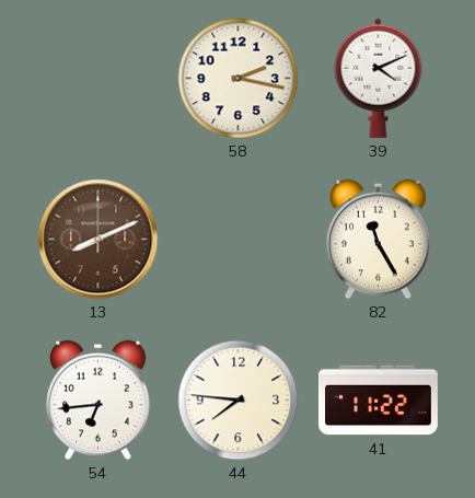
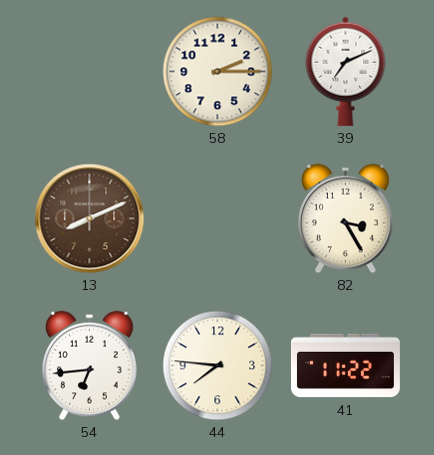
58: 2:17 -> 2:15 (218, 72)
39: 4:11 -> 7:11 (346, 71)
82: 11:25 -> 3:25 (346, 219)
